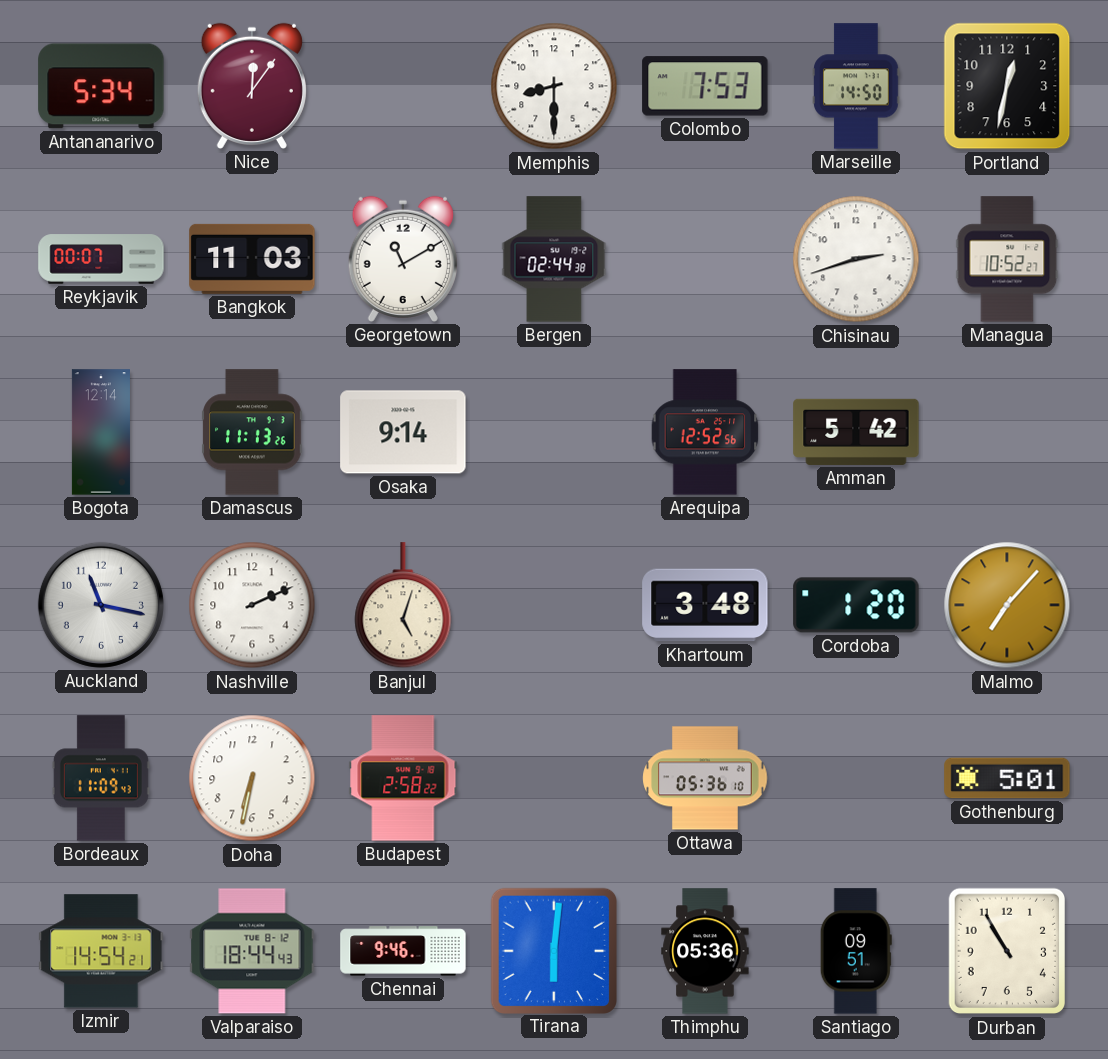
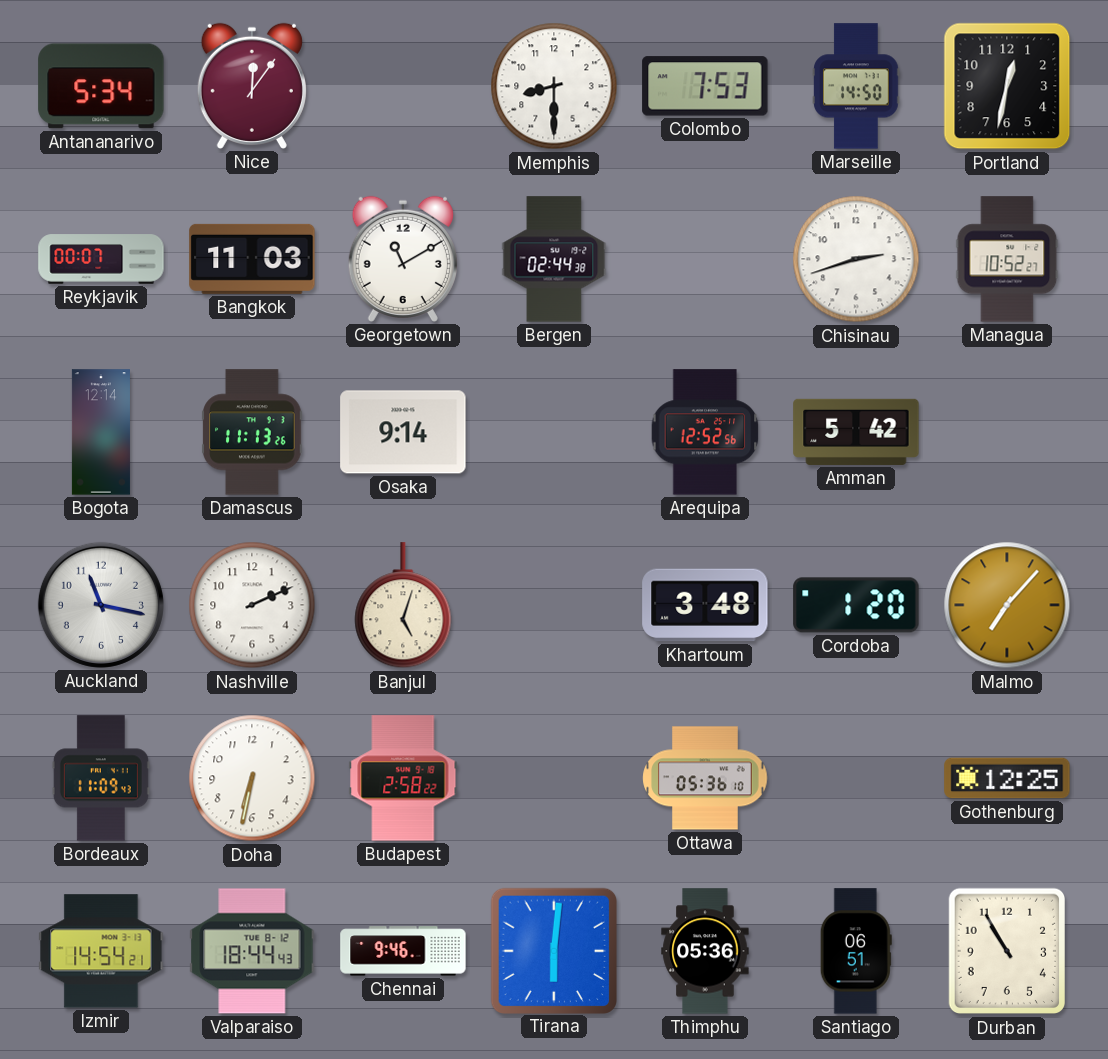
Gothenburg: 5:01 -> 12:25 (1007, 778)
Santiago: 09:51 -> 06:51 (856, 951)
